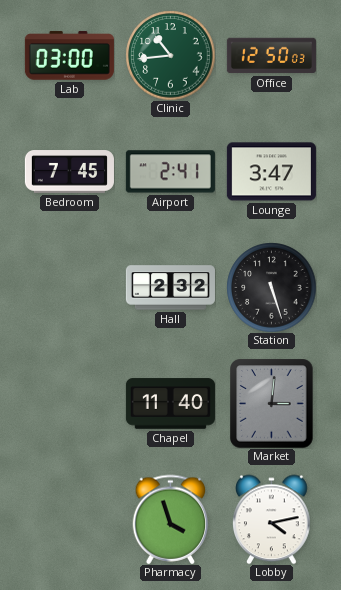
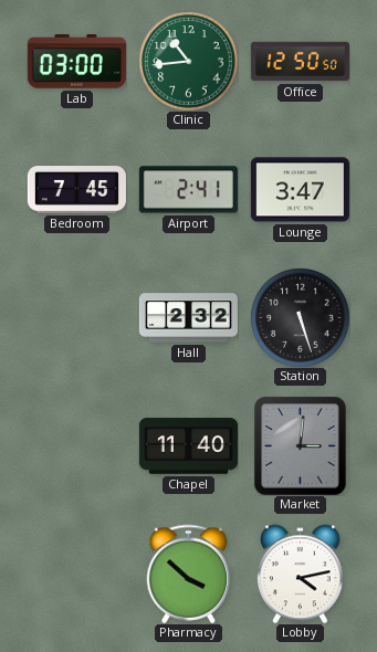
Office: 12:50:03 -> 12:50:50 (300, 62)
Pharmacy: 3:57 -> 3:52 (189, 574)
